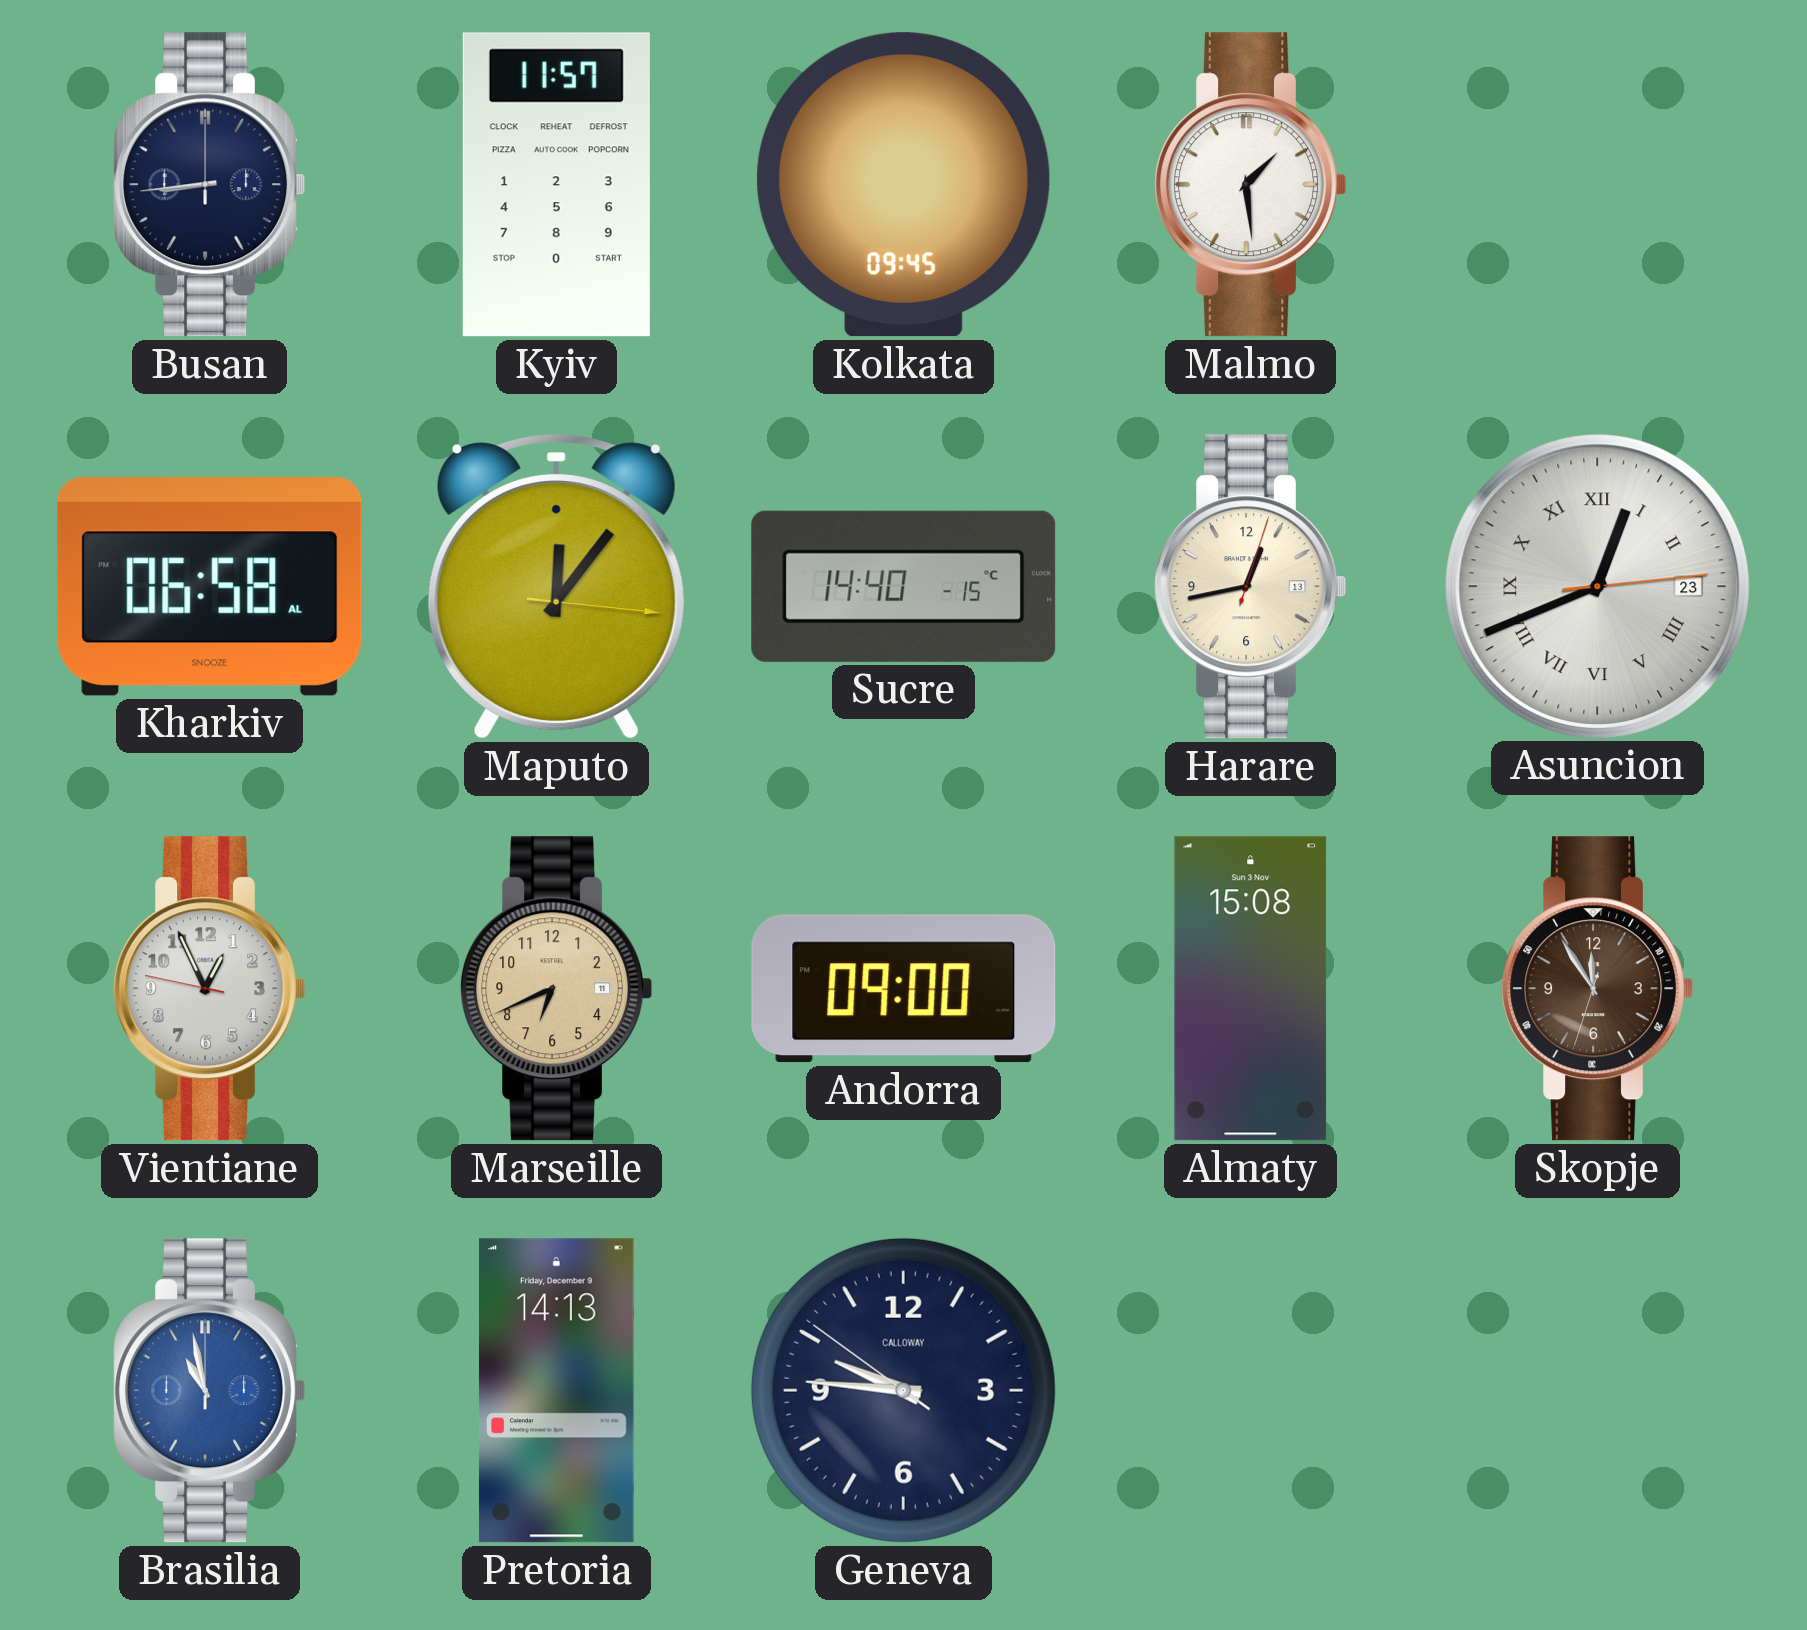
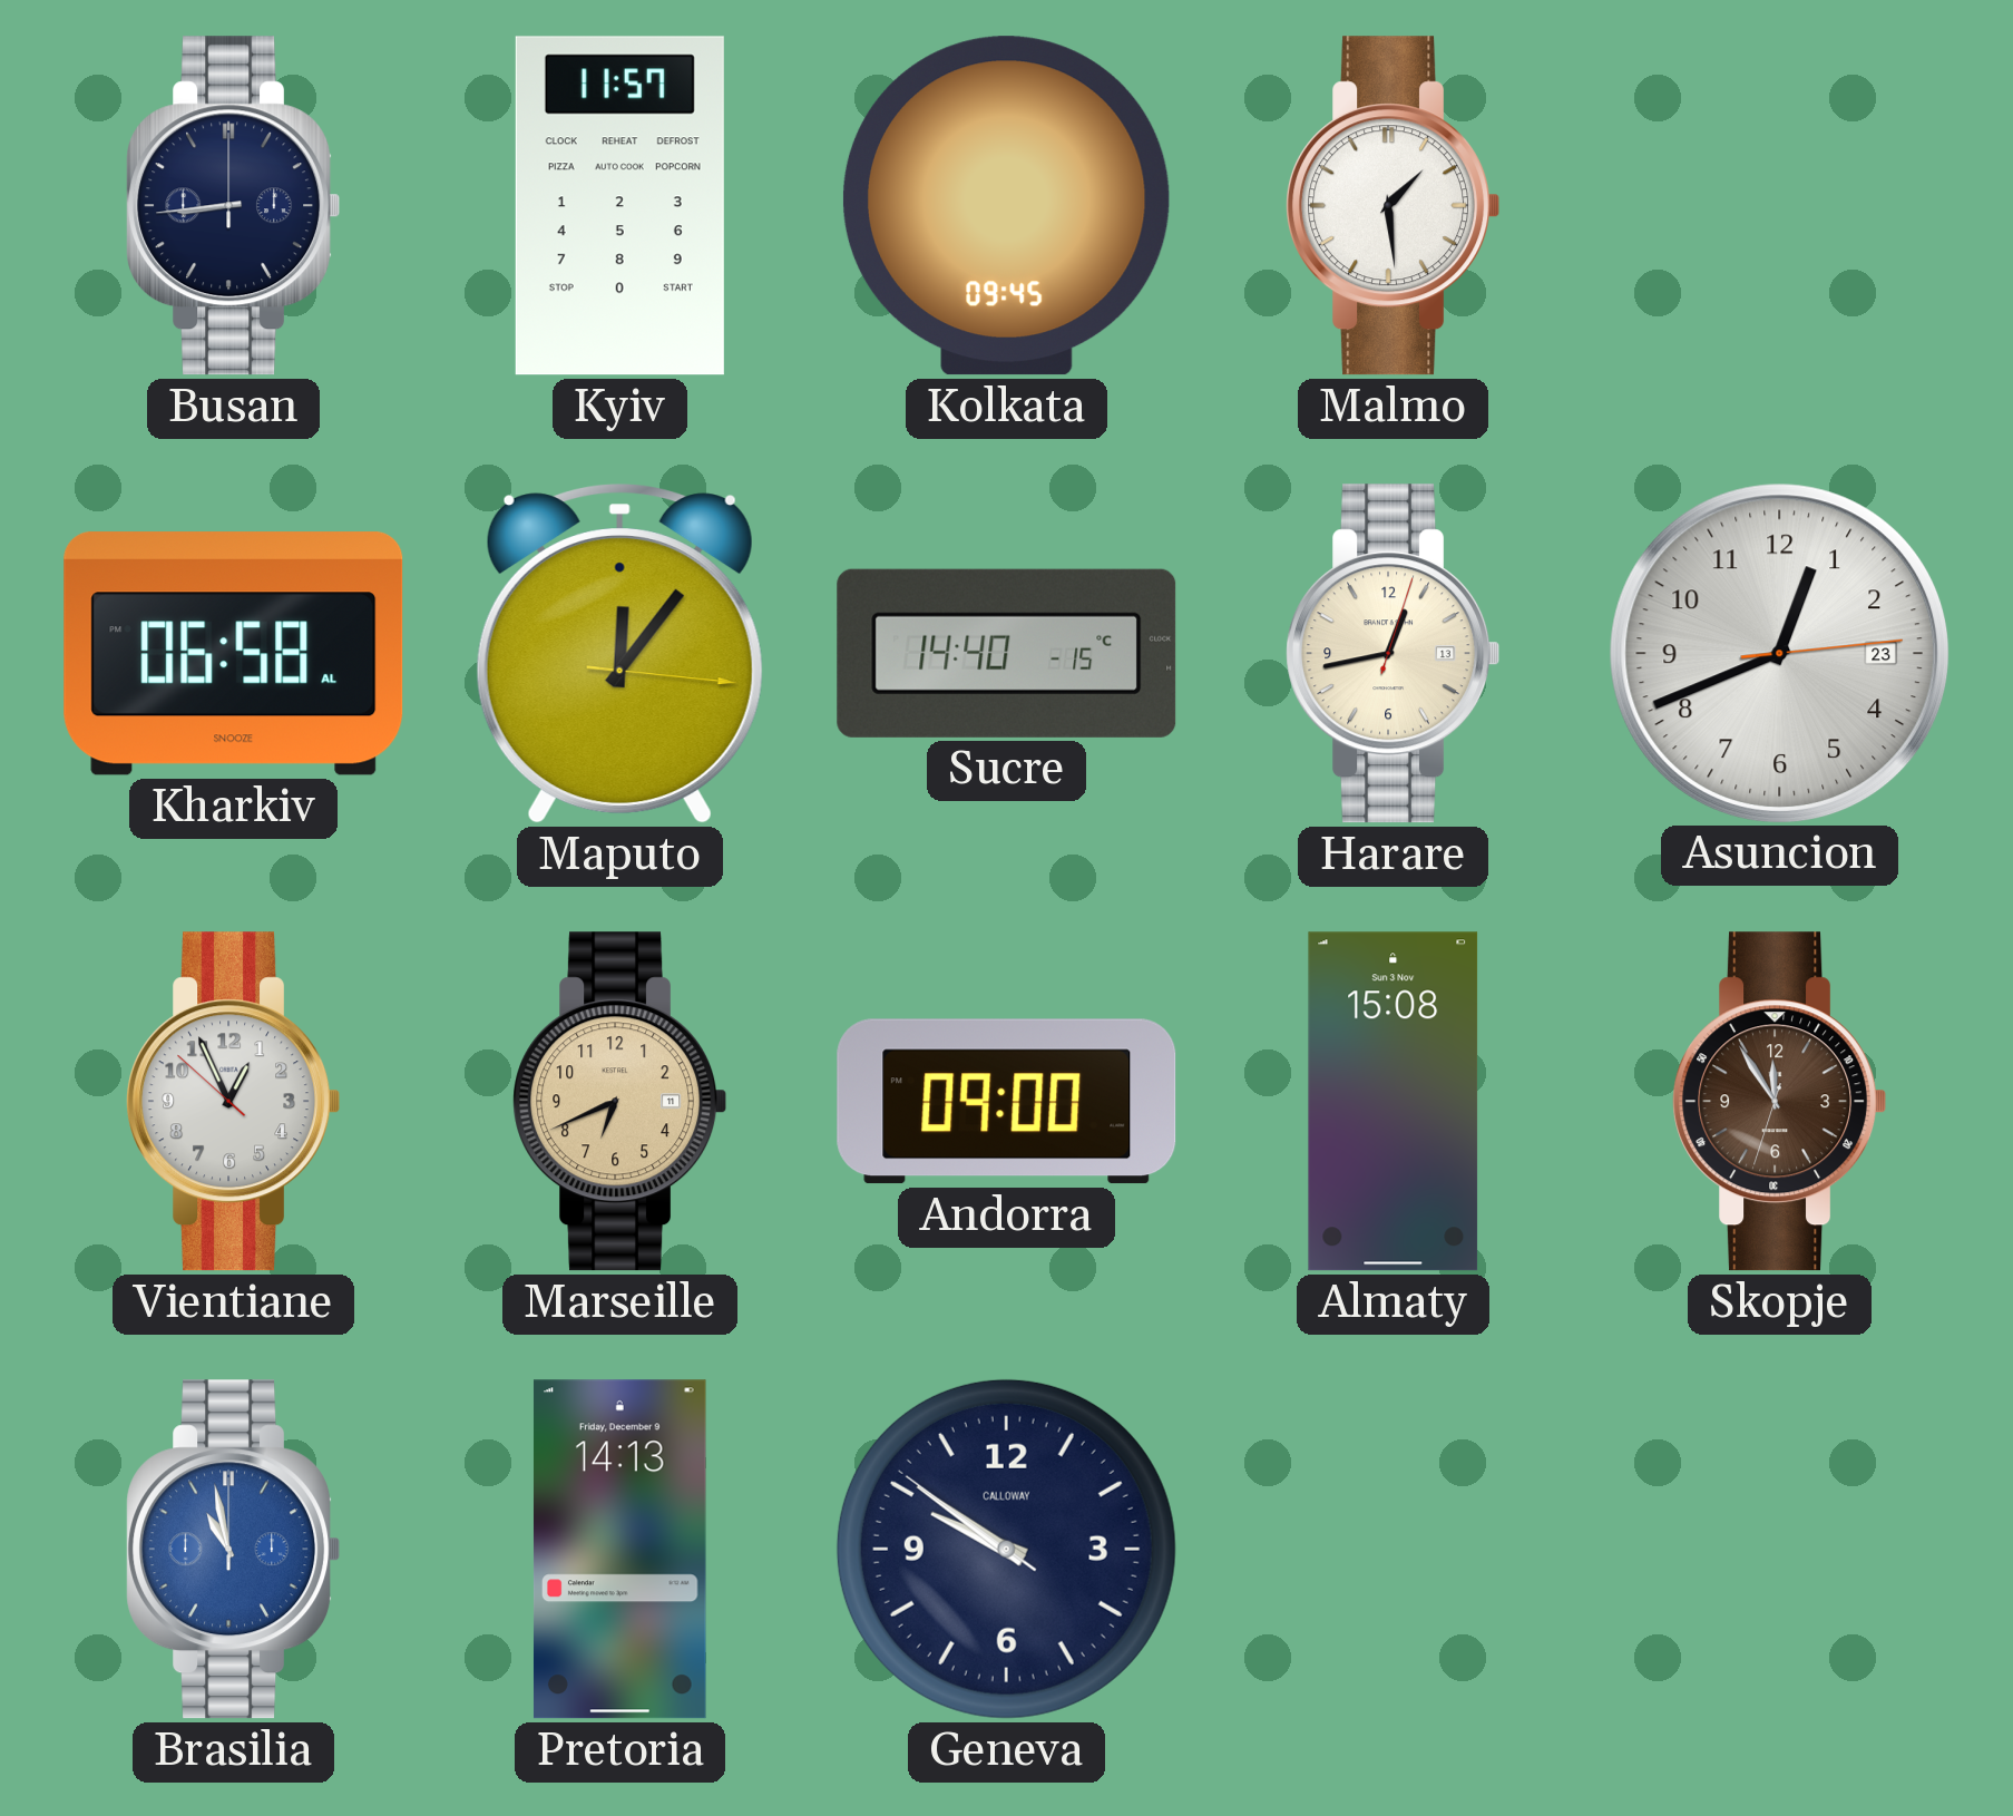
Asuncion numerals: Roman -> Arabic (1779, 653)
Vientiane: 12:55:47 -> 12:55:52 (233, 1102)
Geneva: 9:45 -> 9:50 (1006, 1549)
